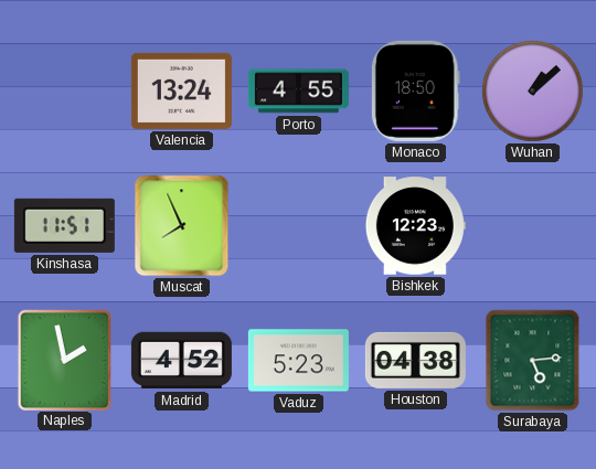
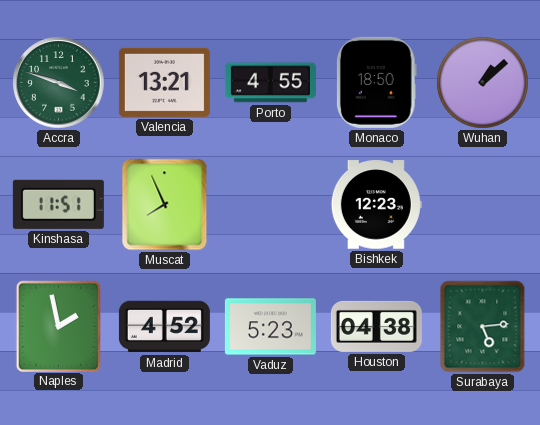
Accra: none -> 3:48 (59, 83)
Valencia: 13:24 -> 13:21 (164, 82)
